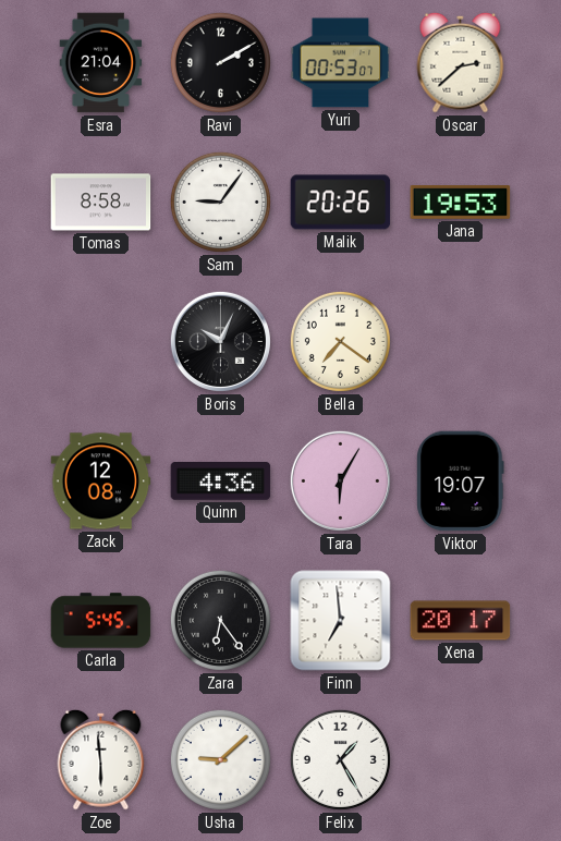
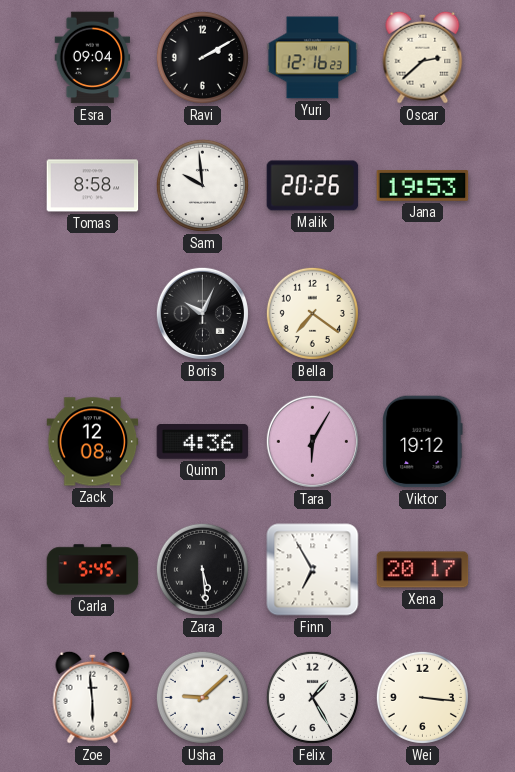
Esra: 21:04 -> 09:04 (93, 58)
Yuri: 00:53 -> 12:16 (313, 58)
Sam: 9:06 -> 9:59 (202, 185)
Viktor: 19:07 -> 19:12 (423, 442)
Zara: 6:24 -> 5:29 (202, 569)
Finn: 6:59 -> 6:55 (313, 570)
Wei: none -> 3:16 (422, 697)
